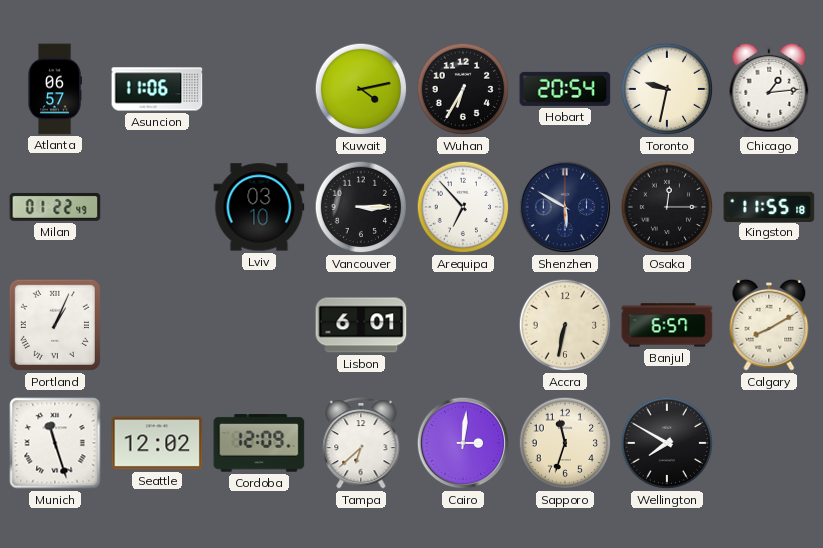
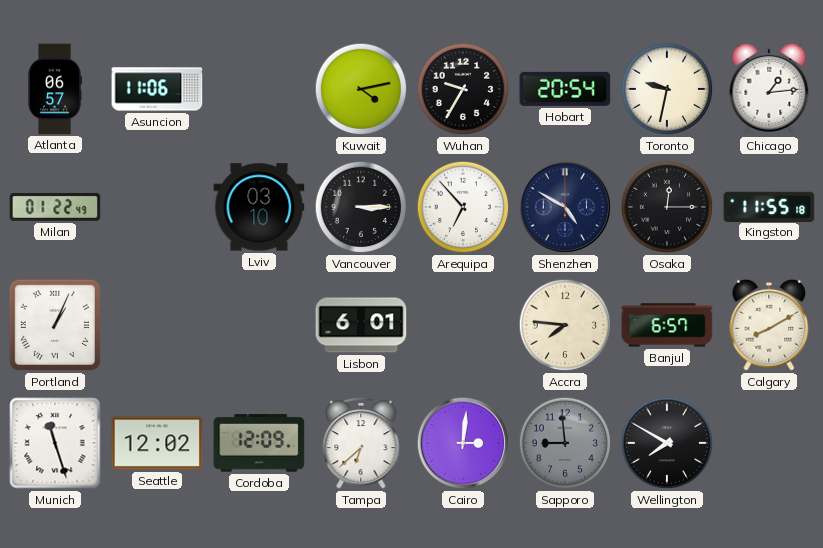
Wuhan: 6:35 -> 9:35 (463, 89)
Shenzhen: 5:50 -> 4:50 (565, 207)
Accra: 6:32 -> 7:46 (565, 325)
Sapporo: 11:33 -> 8:59 (565, 443)
Sapporo dial: cream -> grey (565, 443)
